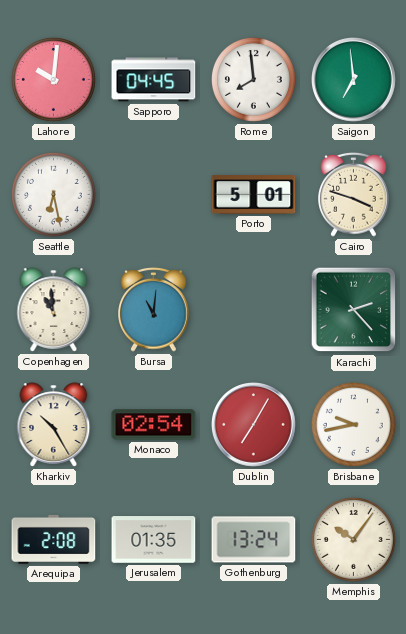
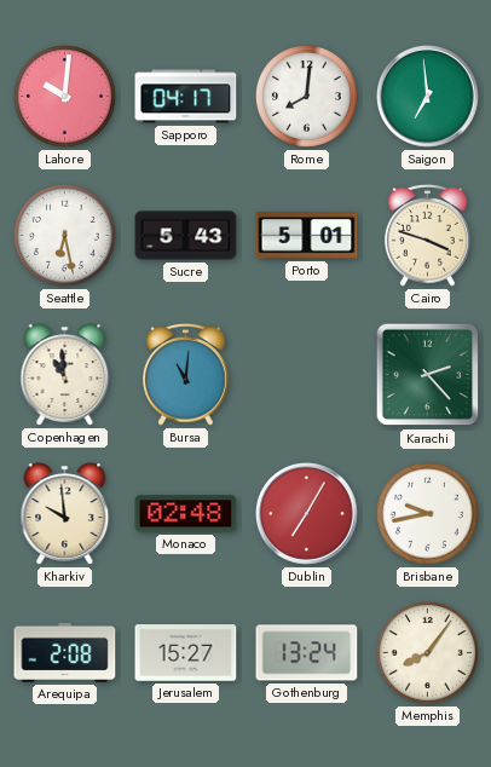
Sapporo: 04:45 -> 04:17 (186, 97)
Rome: 7:59 -> 8:01 (306, 96)
Sucre: none -> 5:43 (186, 236)
Kharkiv: 10:25 -> 9:59 (65, 514)
Monaco: 02:54 -> 02:48 (186, 514)
Jerusalem: 01:35 -> 15:27 (186, 653)
Memphis: 10:06 -> 8:06 (427, 652)
